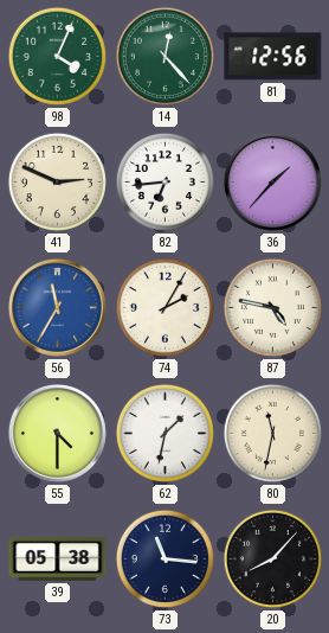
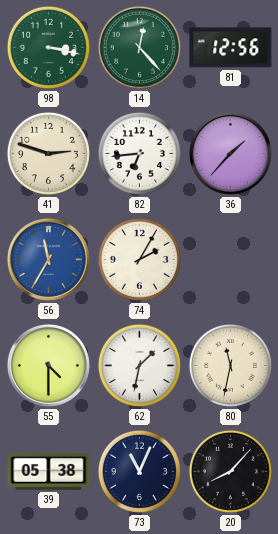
98: 4:04 -> 3:17 (48, 47)
41: 2:49 -> 2:48 (48, 153)
87: 4:47 -> none (272, 307)
73: 11:16 -> 11:04 (139, 471)
